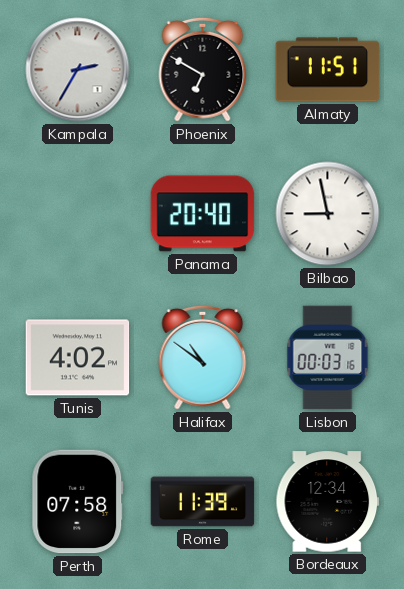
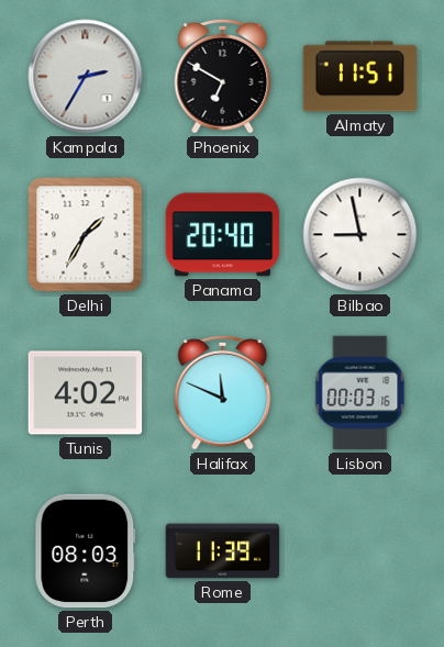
Delhi: none -> 1:35 (86, 235)
Halifax: 10:51 -> 11:49 (223, 392)
Perth: 07:58 -> 08:03 (86, 551)
Bordeaux: 12:34 -> none (328, 502)
